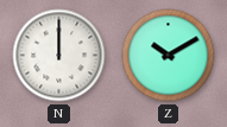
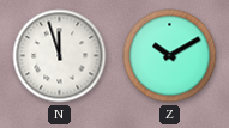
N: 12:00 -> 11:57 (60, 56)
